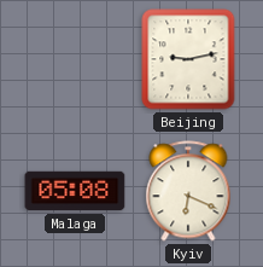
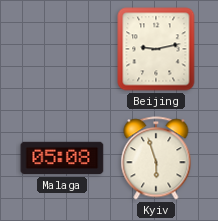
Kyiv: 6:19 -> 5:57 (156, 158)
